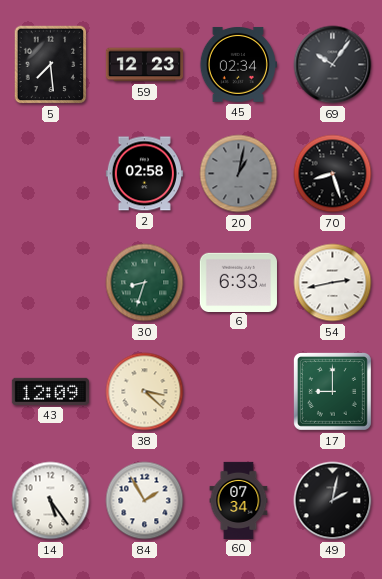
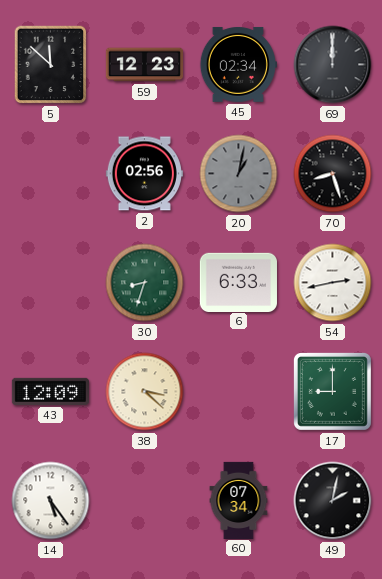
5: 7:29 -> 11:52 (51, 65)
69: 10:06 -> 12:00 (333, 65)
2: 02:58 -> 02:56 (144, 174)
84: 1:55 -> none (145, 501)
